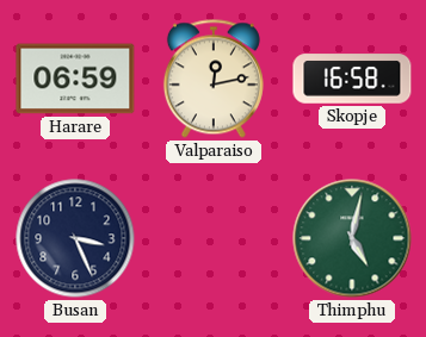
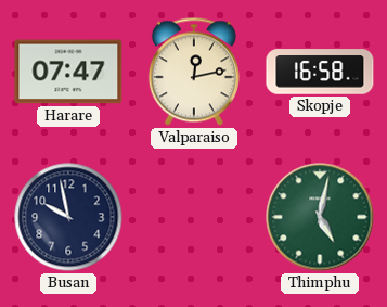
Harare: 06:59 -> 07:47 (68, 72)
Busan: 3:26 -> 9:58 (68, 217)
